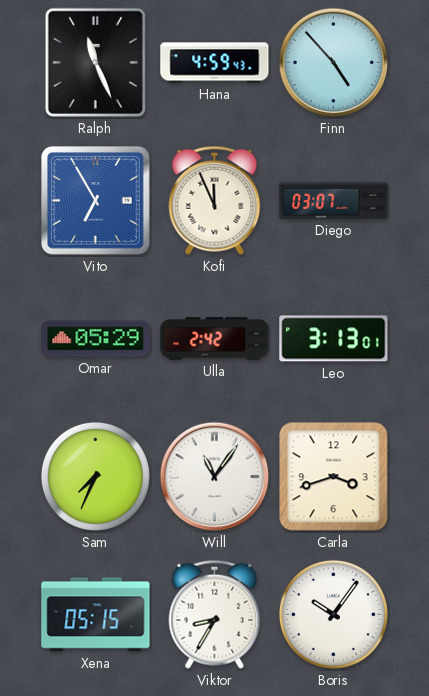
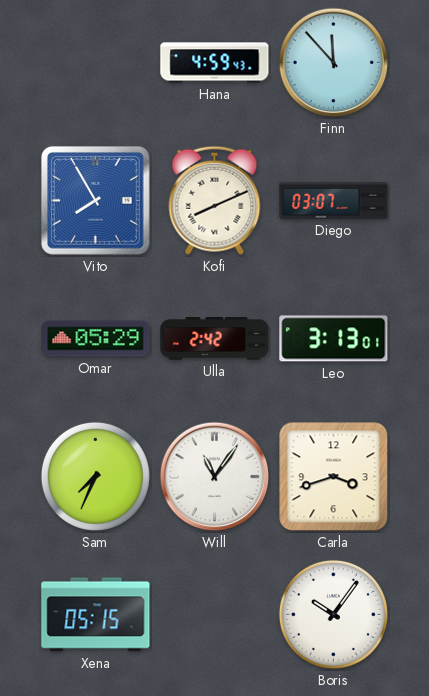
Ralph: 11:26 -> none (95, 62)
Finn: 4:53 -> 11:53 (334, 63)
Vito: 6:55 -> 7:55 (96, 201)
Kofi: 11:56 -> 8:11 (215, 200)
Viktor: 8:35 -> none (215, 614)
